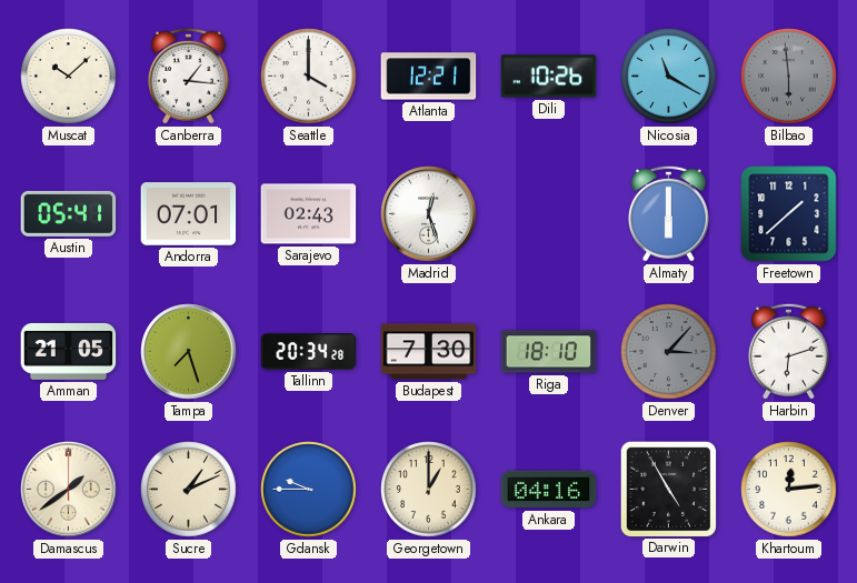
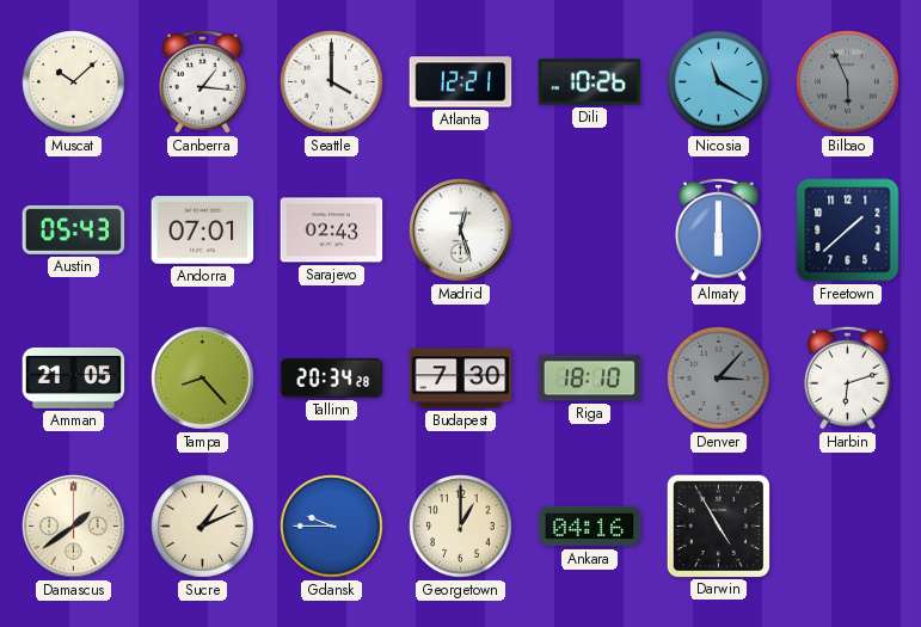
Bilbao: 5:59 -> 5:56 (848, 82)
Austin: 05:41 -> 05:43 (74, 229)
Tampa: 7:27 -> 8:23 (203, 379)
Khartoum: 12:14 -> none (789, 490)
